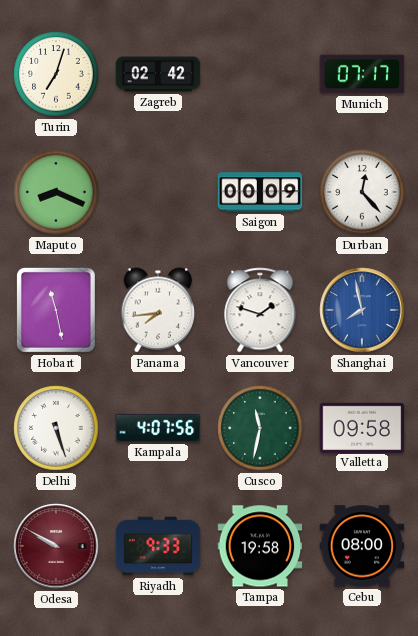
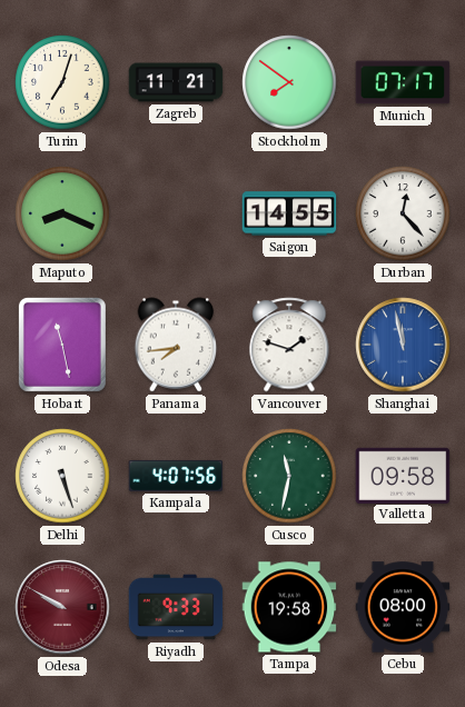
Zagreb: 02:42 -> 11:21 (176, 82)
Stockholm: none -> 7:51 (289, 82)
Saigon: 00:09 -> 14:55 (289, 213)
Shanghai: 7:58 -> 11:58 (403, 345)
